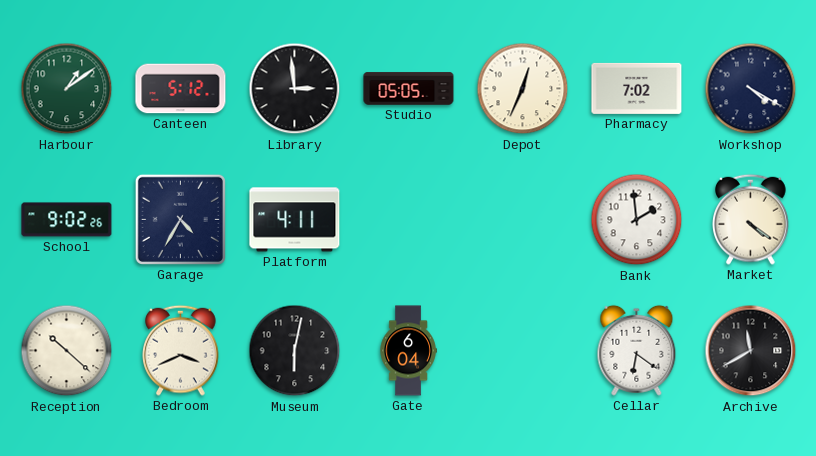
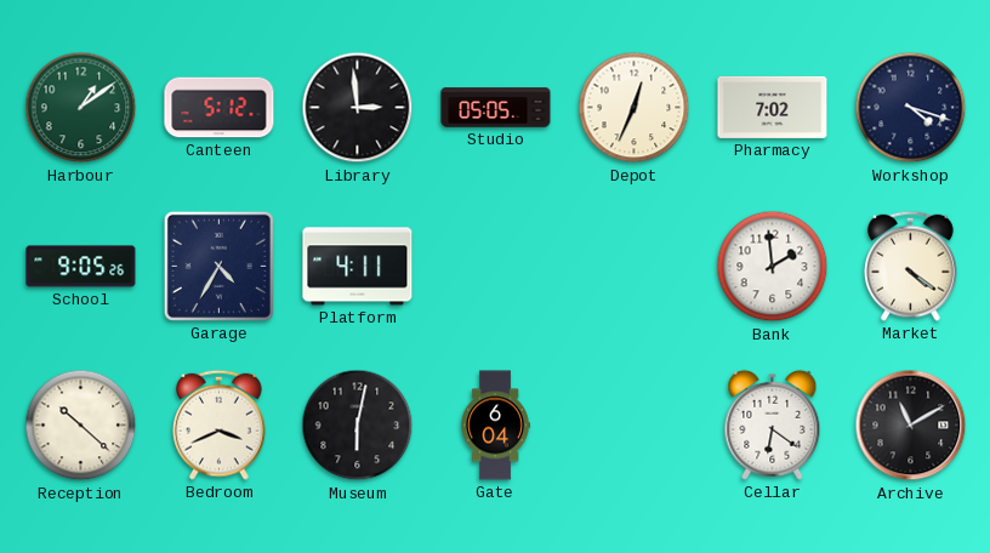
Workshop: 4:20 -> 4:18 (911, 108)
School: 9:02 -> 9:05 (81, 267)
Archive: 11:40 -> 11:10 (911, 426)
